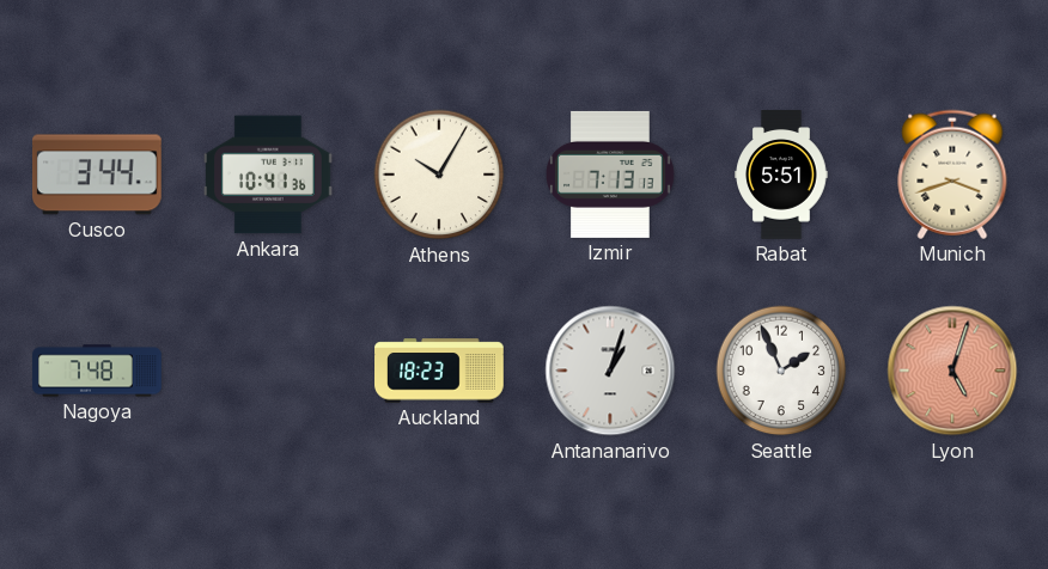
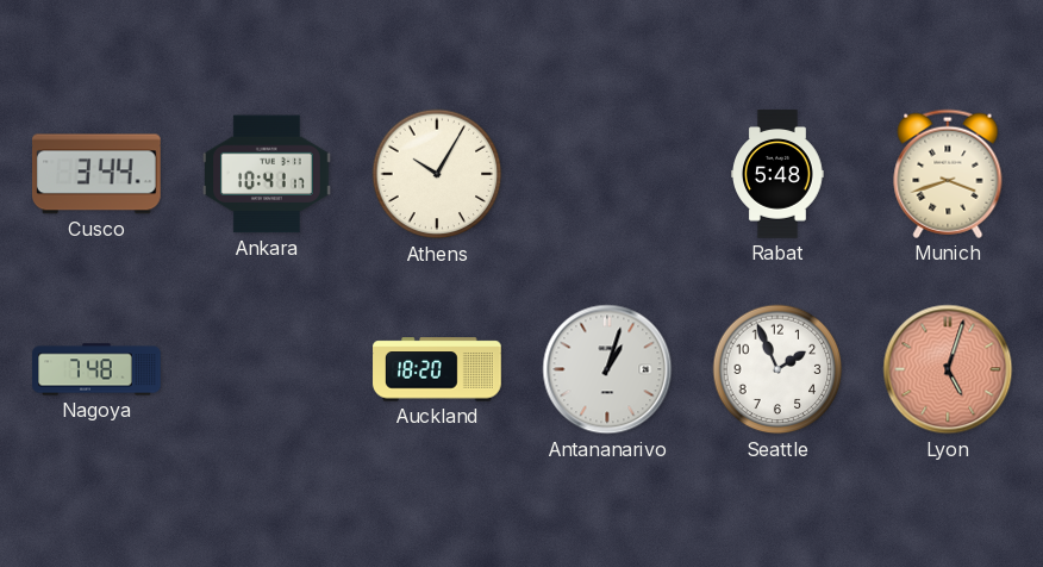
Ankara: 10:41:36 -> 10:41:17 (268, 174)
Izmir: 7:13 -> none (611, 175)
Rabat: 5:51 -> 5:48 (777, 174)
Auckland: 18:23 -> 18:20 (437, 369)
